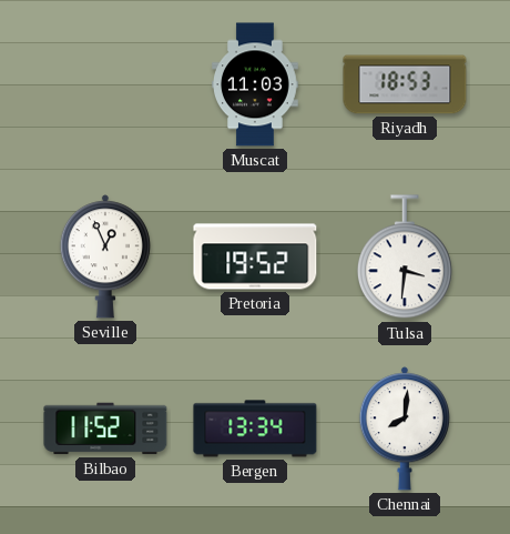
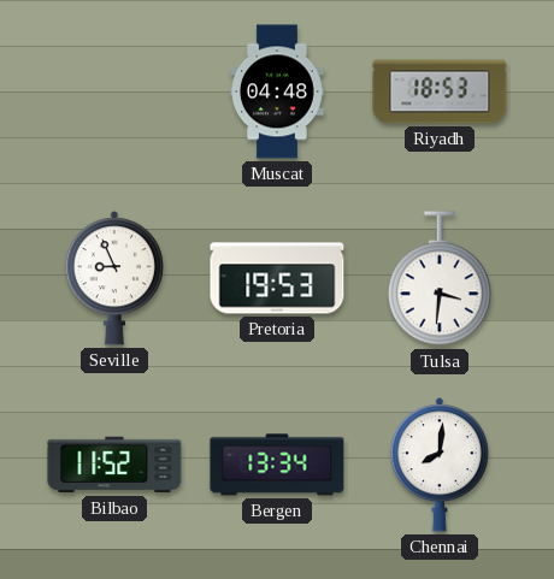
Muscat: 11:03 -> 04:48 (278, 91)
Seville: 12:56 -> 8:56 (114, 278)
Pretoria: 19:52 -> 19:53 (277, 278)
